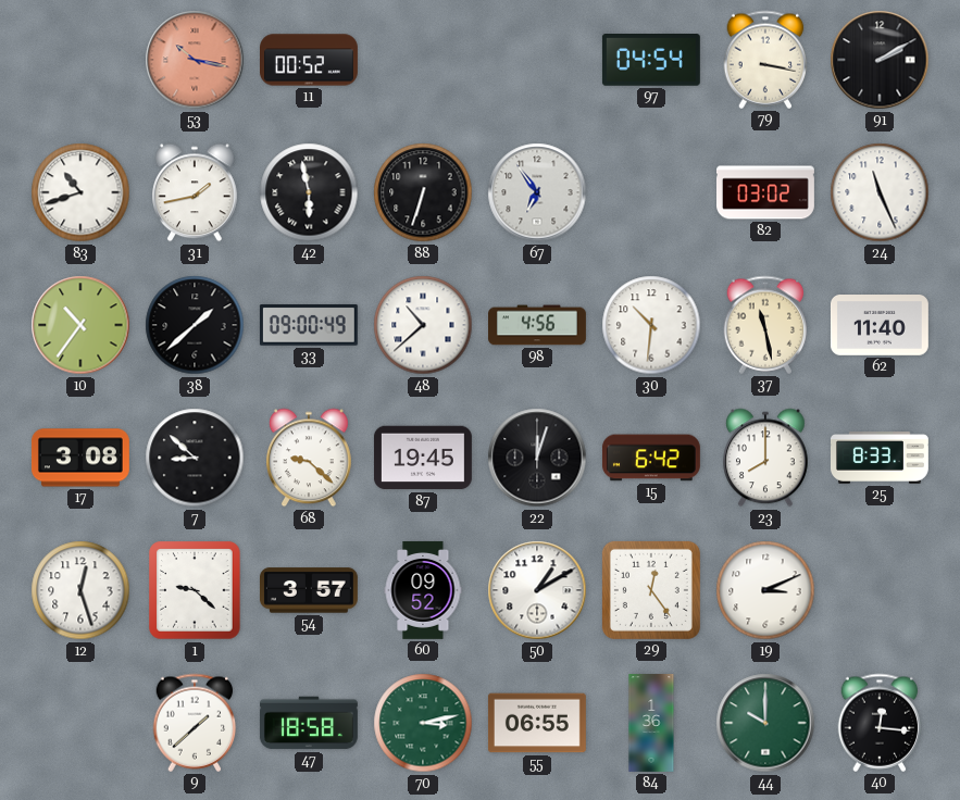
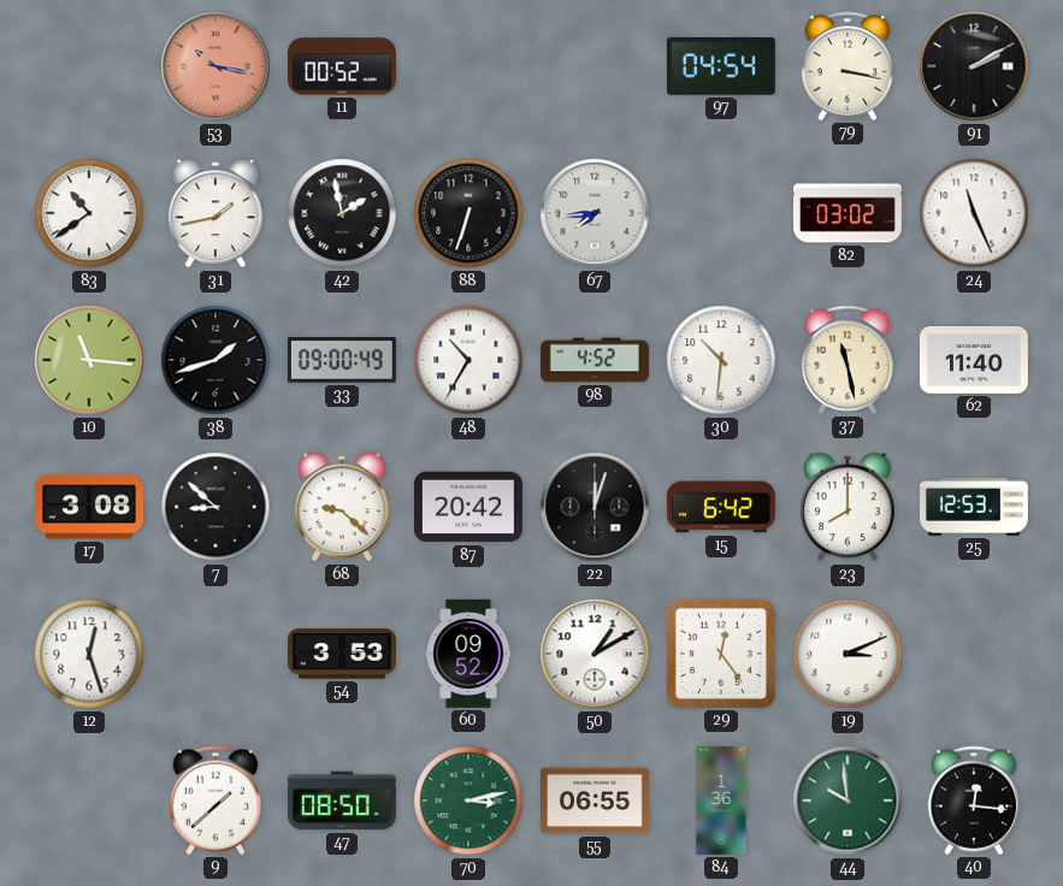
83: 10:42 -> 10:39 (89, 213)
42: 5:58 -> 1:58 (342, 213)
67: 6:54 -> 7:44 (595, 213)
10: 10:36 -> 11:16 (89, 360)
38: 1:38 -> 1:42 (215, 360)
48: 10:38 -> 10:35 (468, 360)
98: 4:56 -> 4:52 (596, 360)
87: 19:45 -> 20:42 (468, 507)
25: 8:33 -> 12:53 (974, 507)
1: 9:22 -> none (195, 590)
54: 3:57 -> 3:53 (342, 654)
47: 18:58 -> 08:50 (342, 801)
44: 10:00 -> 9:59 (848, 801)
